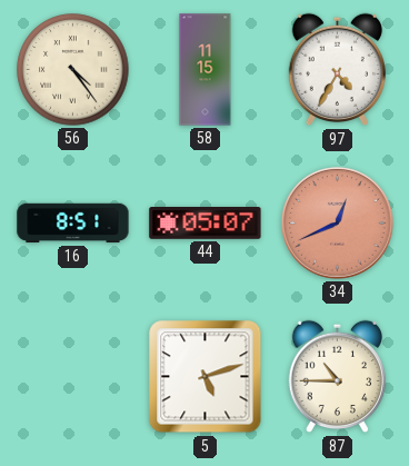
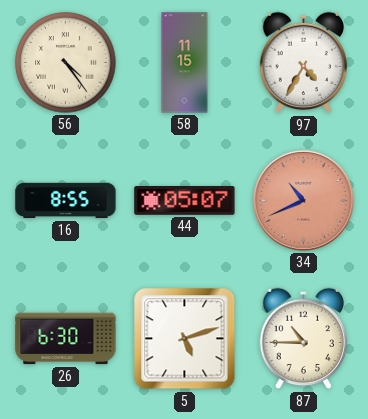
16: 8:51 -> 8:55 (66, 201)
34: 12:41 -> 10:41 (303, 200)
26: none -> 6:30 (66, 339)
